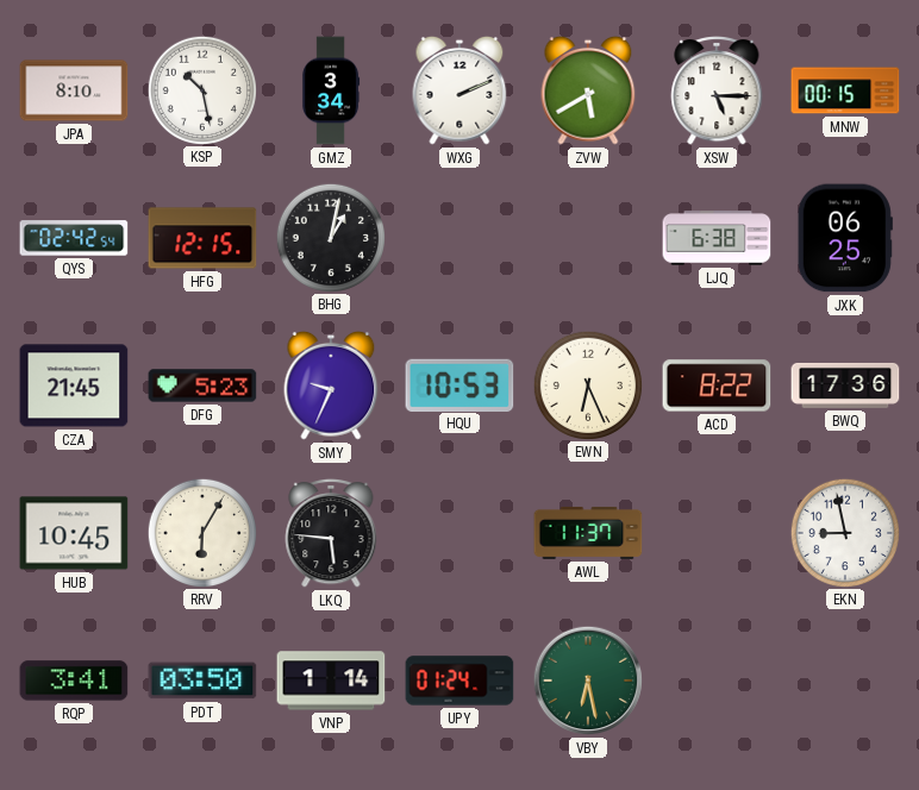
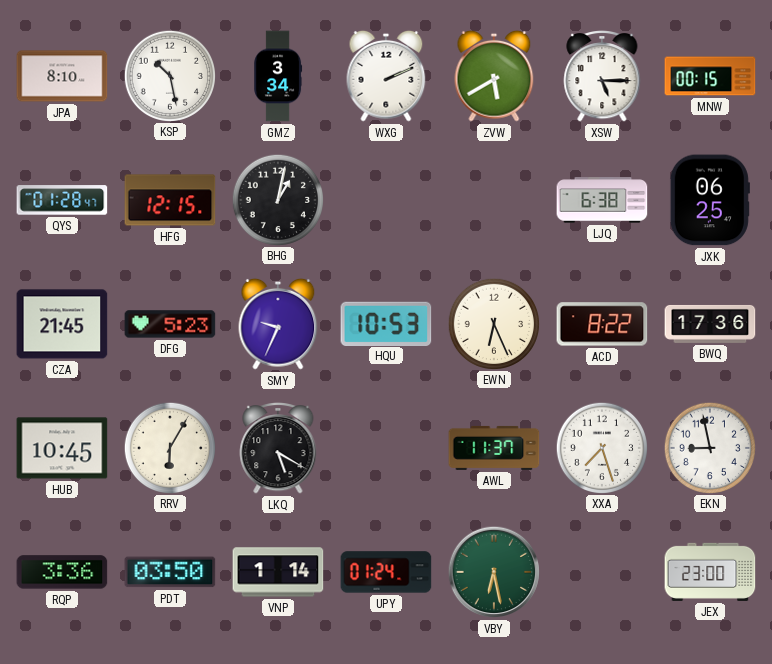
QYS: 02:42 -> 01:28 (62, 200)
LKQ: 5:46 -> 5:20 (278, 449)
XXA: none -> 7:27 (601, 447)
RQP: 3:41 -> 3:36 (62, 572)
JEX: none -> 23:00 (710, 572)
